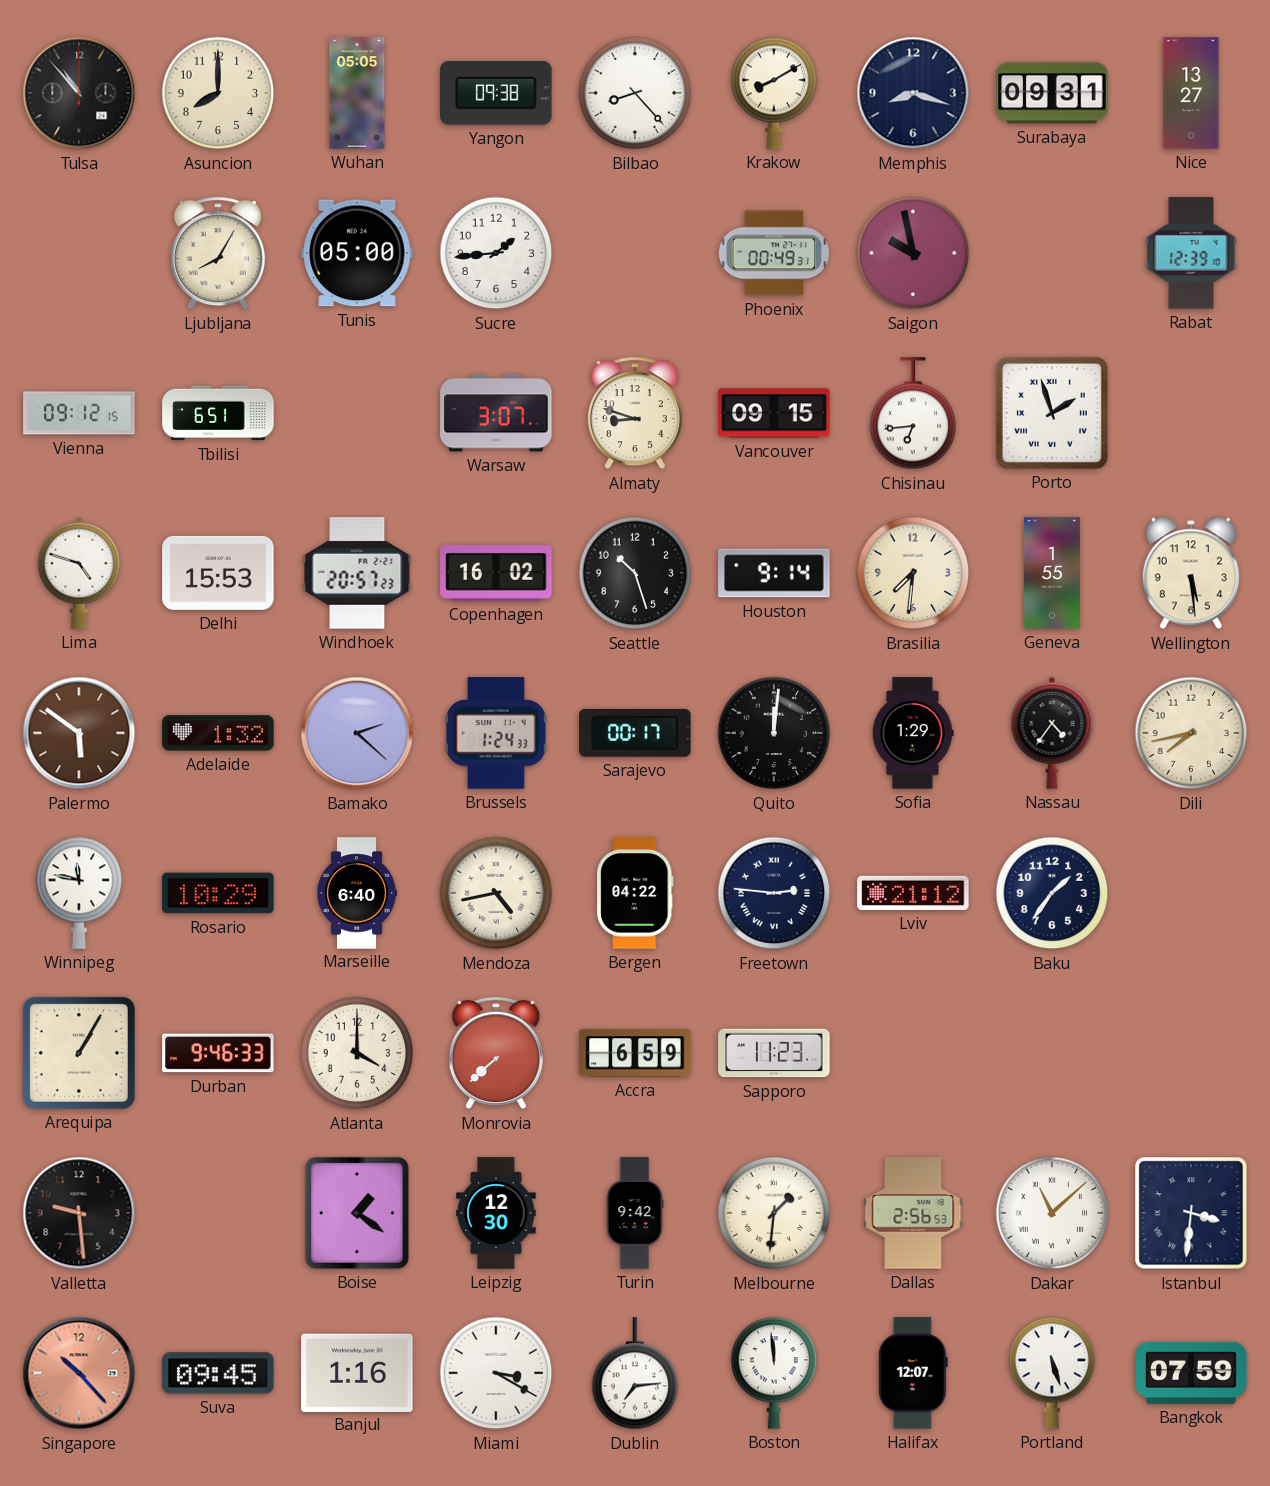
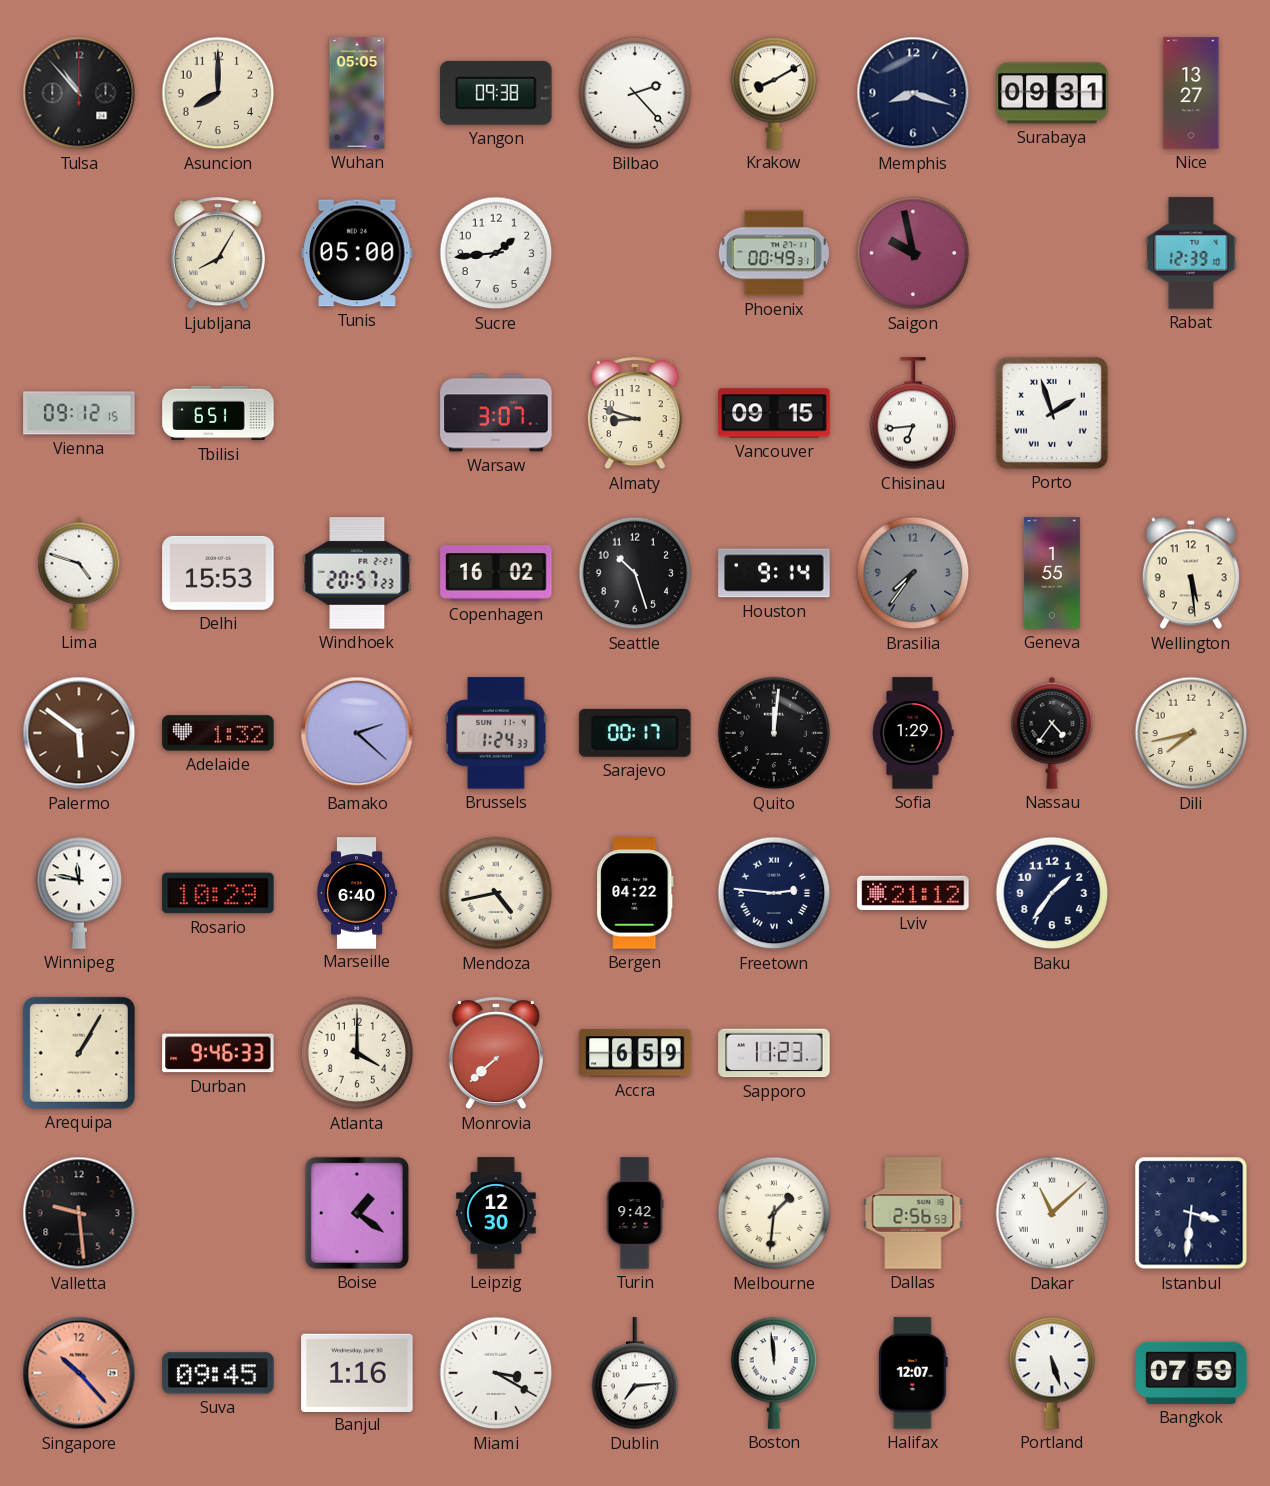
Bilbao: 8:23 -> 2:23 (635, 93)
Brasilia: 7:31 -> 7:36 (913, 573)
Brasilia dial: cream -> grey (913, 573)
